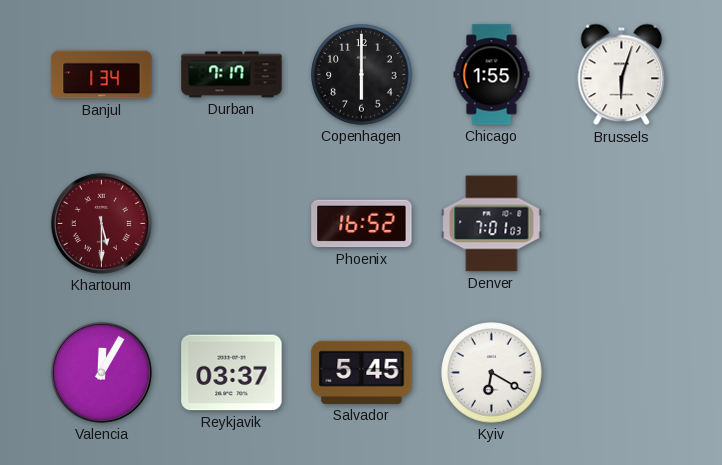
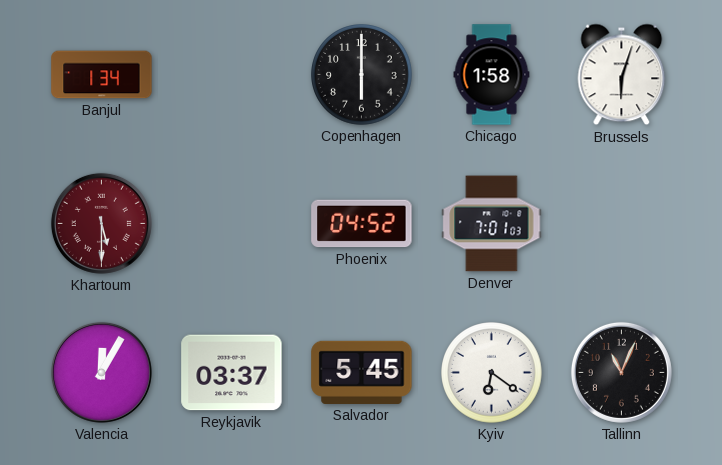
Durban: 7:17 -> none (232, 75)
Chicago: 1:55 -> 1:58 (492, 75)
Phoenix: 16:52 -> 04:52 (362, 224)
Kyiv: 6:20 -> 6:21 (492, 373)
Tallinn: none -> 11:04 (621, 372)
